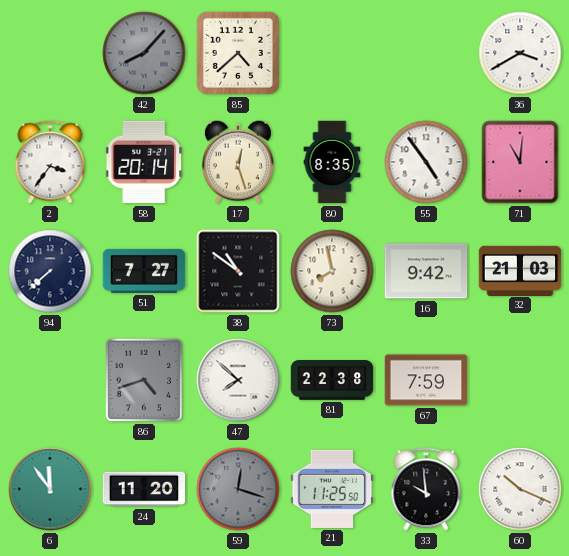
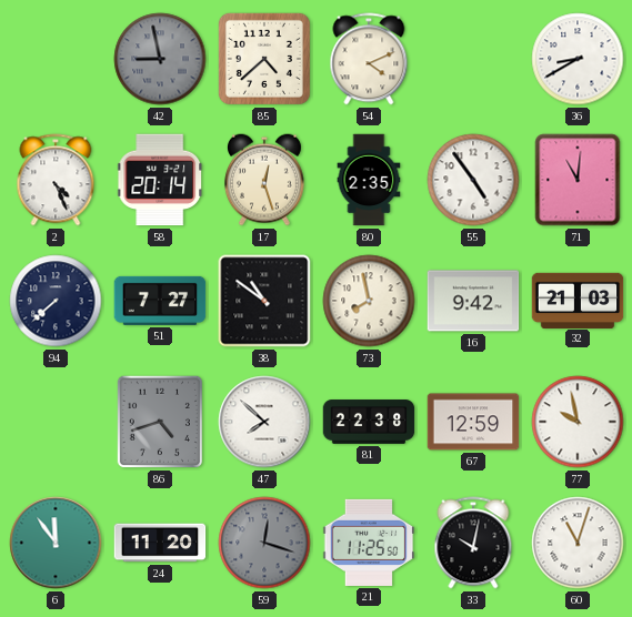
42: 8:07 -> 8:58 (160, 59)
54: none -> 4:11 (369, 59)
36: 3:40 -> 8:40 (578, 59)
2: 3:36 -> 4:26 (56, 180)
80: 8:35 -> 2:35 (369, 180)
67: 7:59 -> 12:59 (473, 422)
77: none -> 9:58 (578, 422)
33: 9:59 -> 10:02 (473, 543)
60: 10:19 -> 11:03 (578, 543)
